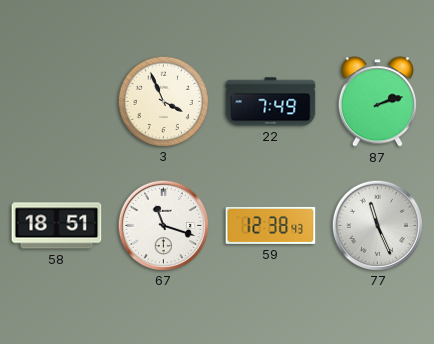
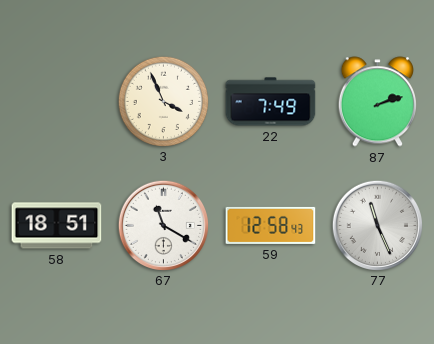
67: 11:18 -> 11:20 (163, 225)
59: 12:38 -> 12:58 (271, 225)
